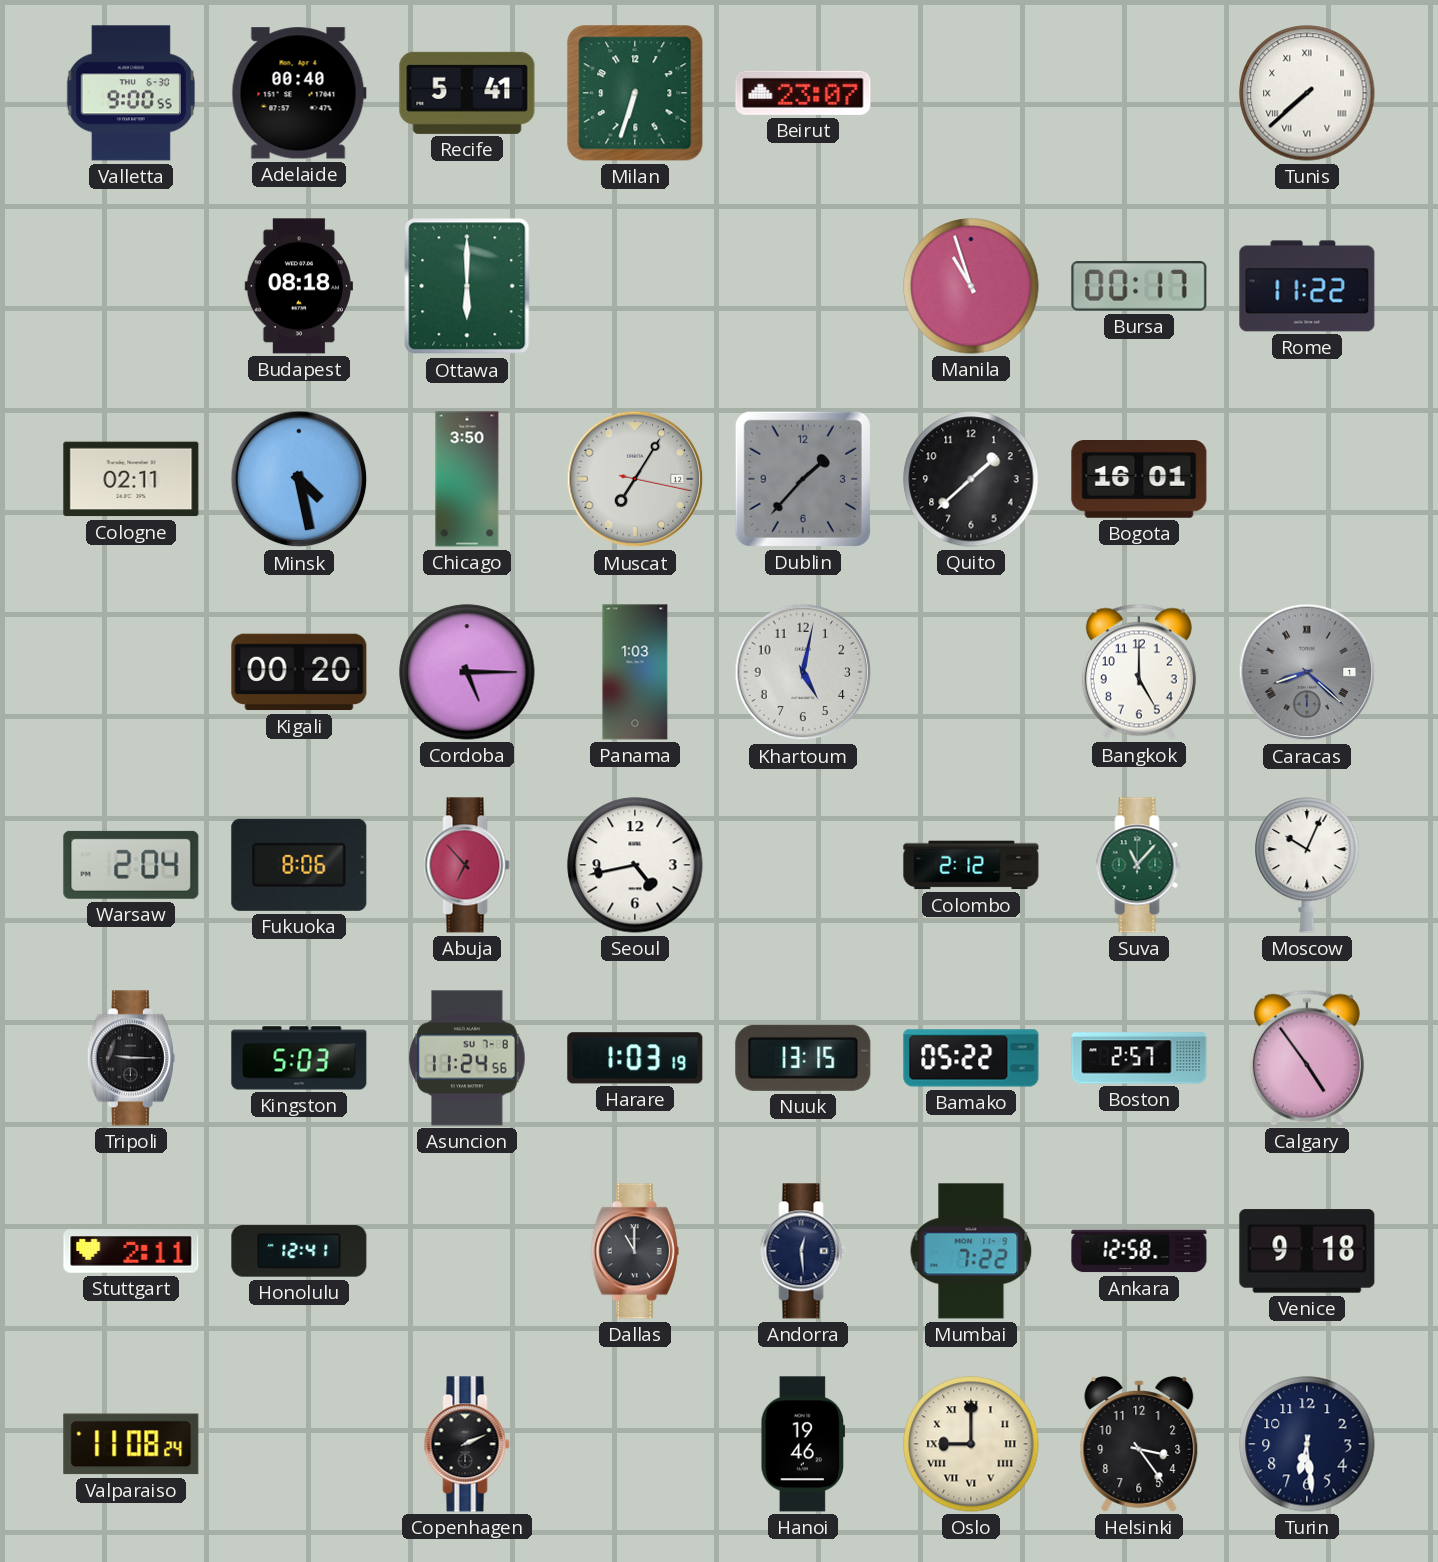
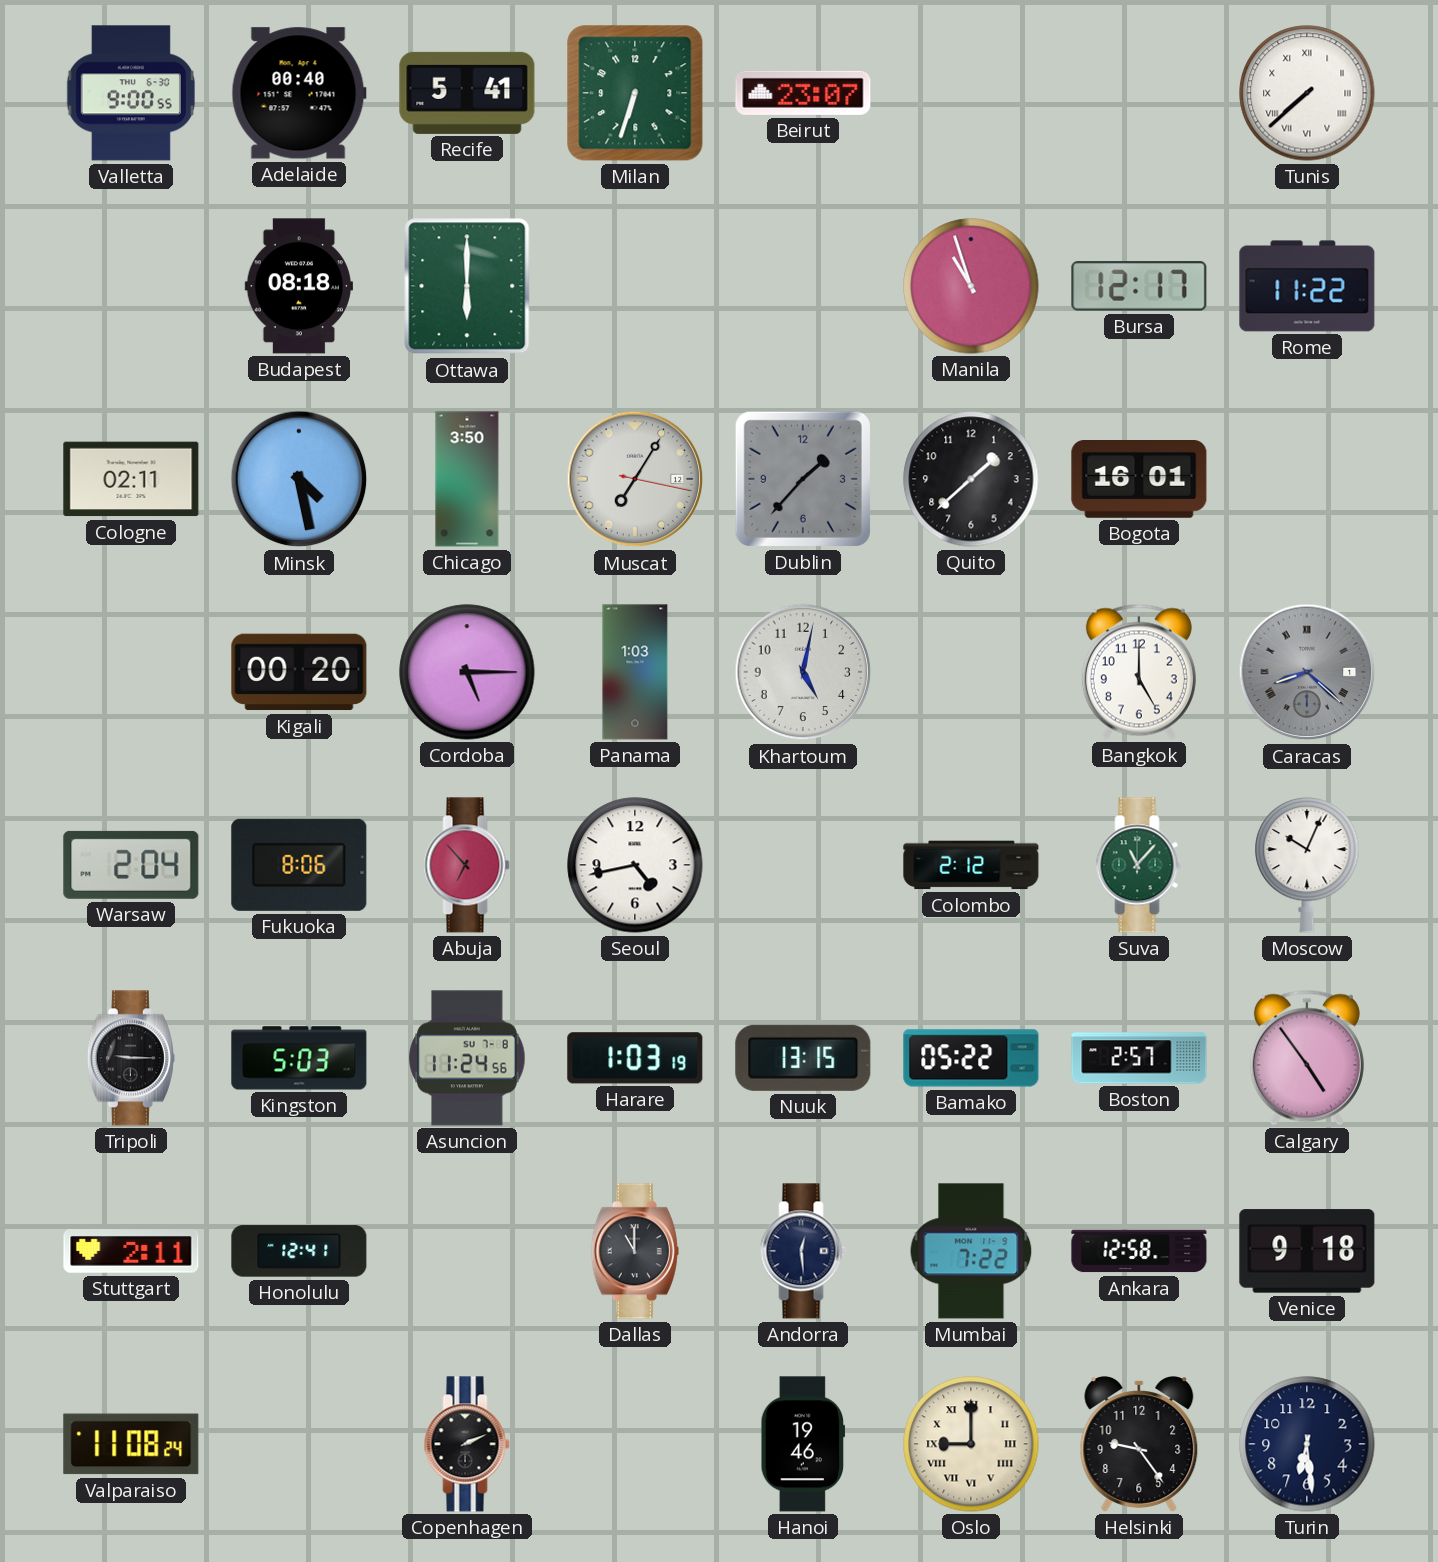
Bursa: 00:17 -> 12:17 (1139, 286)
Helsinki: 3:24 -> 9:24 (1139, 1444)
